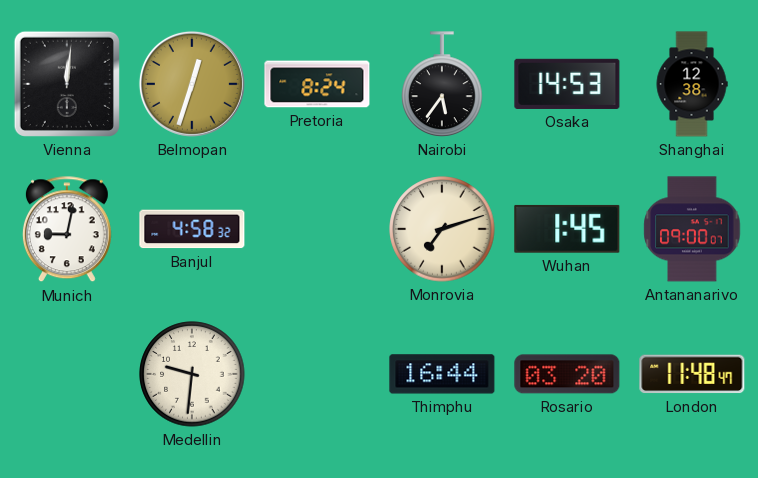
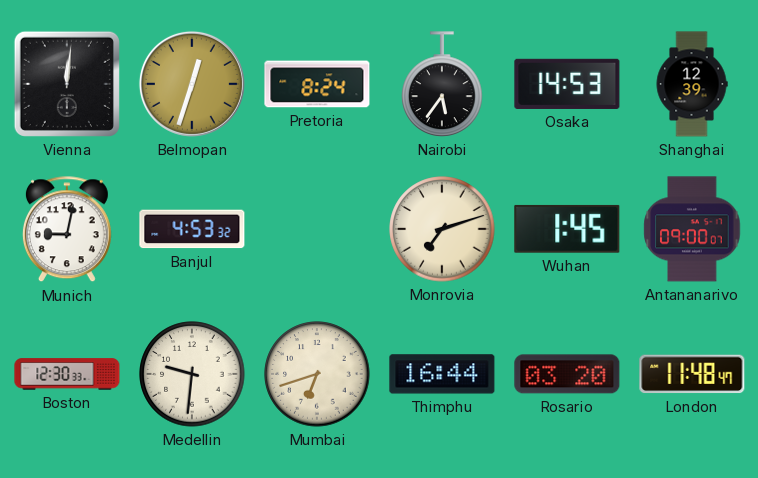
Shanghai: 12:38 -> 12:39 (692, 84)
Banjul: 4:58 -> 4:53 (192, 229)
Boston: none -> 12:30 (67, 374)
Mumbai: none -> 6:42 (317, 374)
